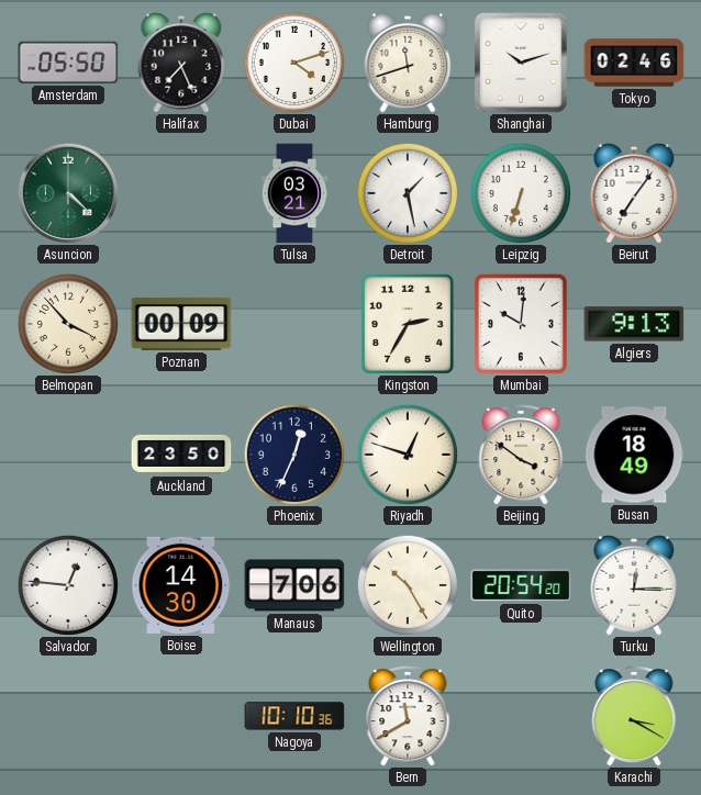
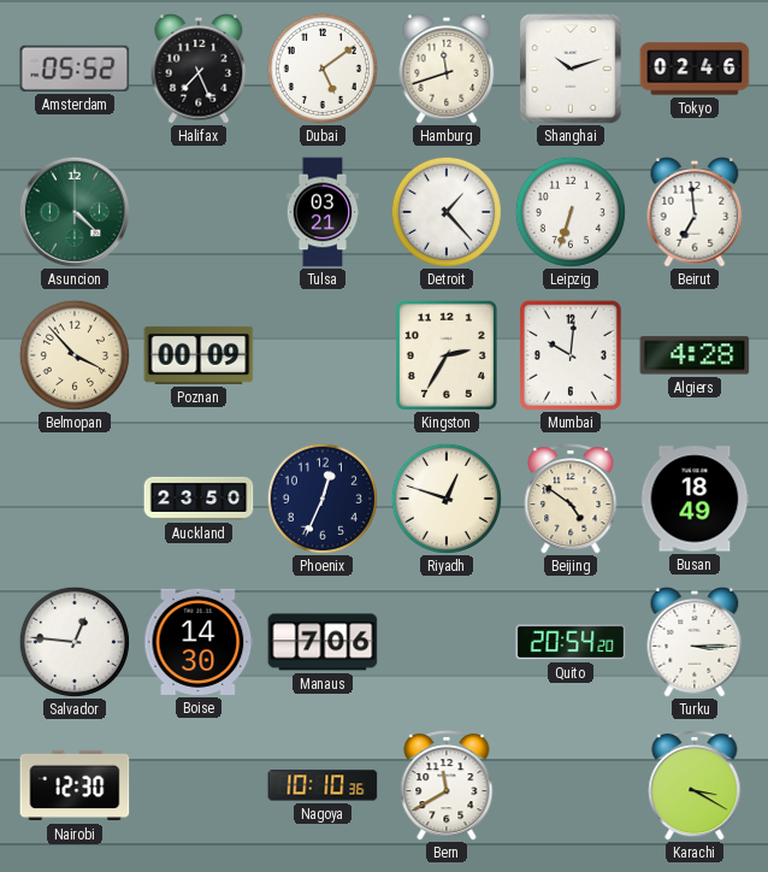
Amsterdam: 05:50 -> 05:52 (75, 69)
Dubai: 4:12 -> 5:09 (323, 69)
Detroit: 1:28 -> 1:23 (447, 212)
Beirut: 7:06 -> 6:59 (695, 212)
Algiers: 9:13 -> 4:28 (695, 355)
Beijing: 3:51 -> 4:51 (571, 499)
Wellington: 10:25 -> none (408, 585)
Turku: 12:15 -> 3:15 (695, 642)
Nairobi: none -> 12:30 (75, 785)
